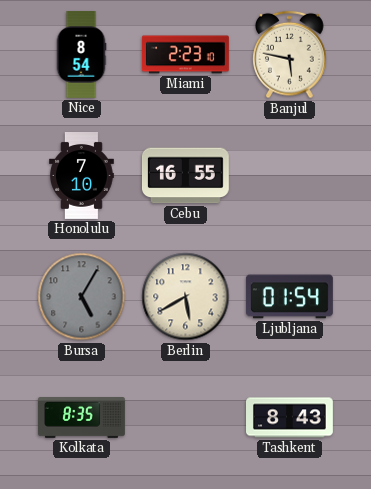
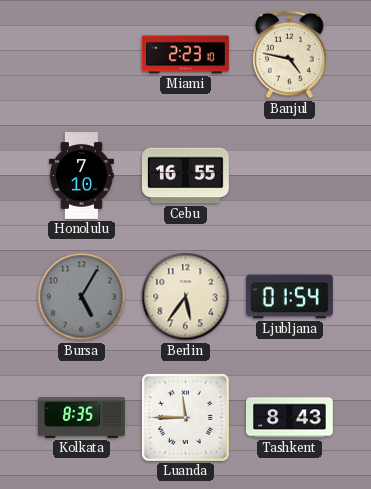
Nice: 8:54 -> none (81, 55)
Banjul: 5:47 -> 4:47 (290, 55)
Berlin: 5:40 -> 5:36 (186, 297)
Luanda: none -> 11:45 (185, 417)
